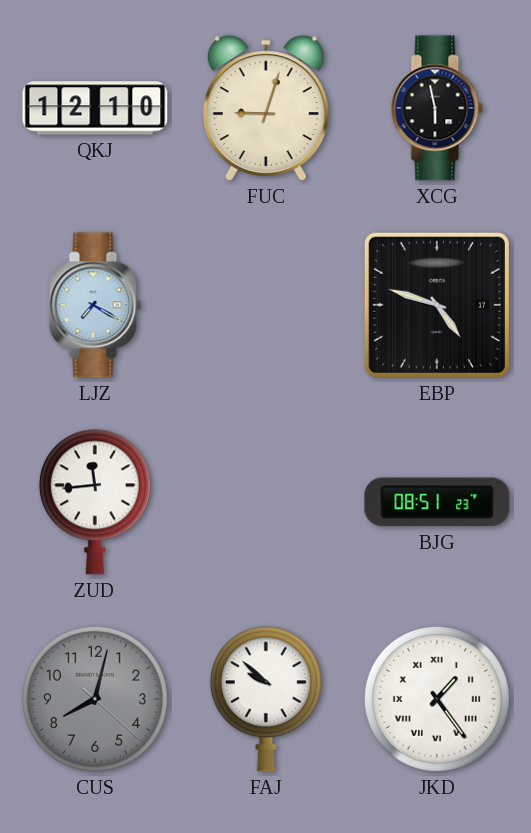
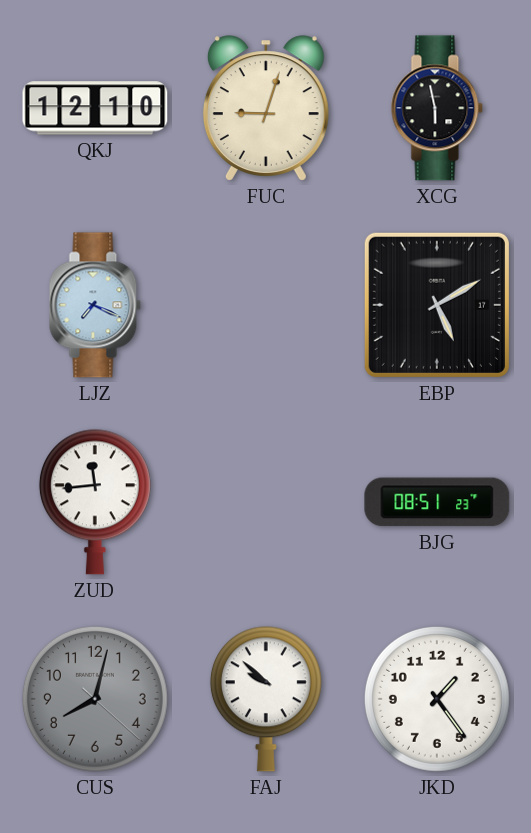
LJZ: 7:20 -> 7:19 (95, 305)
EBP: 4:48 -> 5:10 (437, 305)
JKD numerals: Roman -> Arabic (437, 699)
